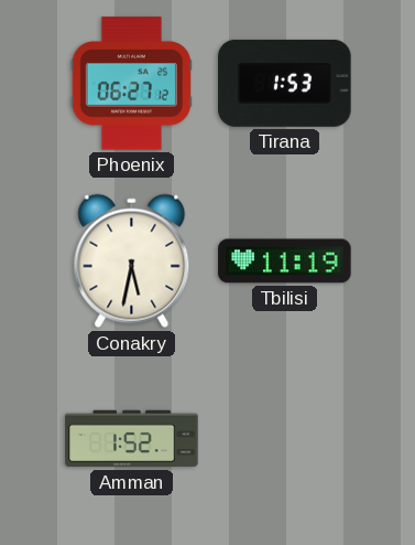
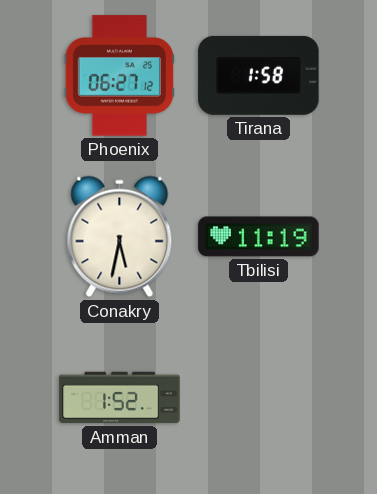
Tirana: 1:53 -> 1:58 (259, 75)
